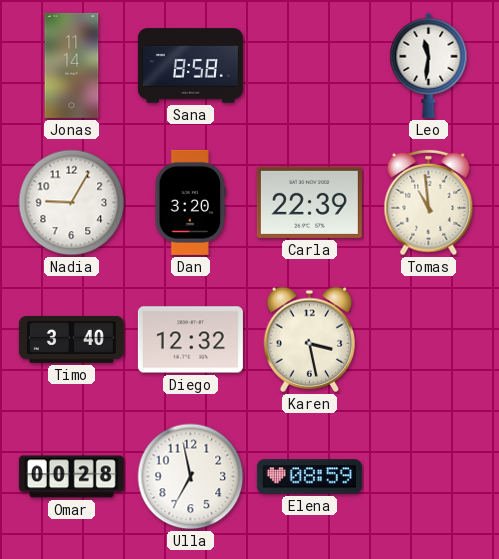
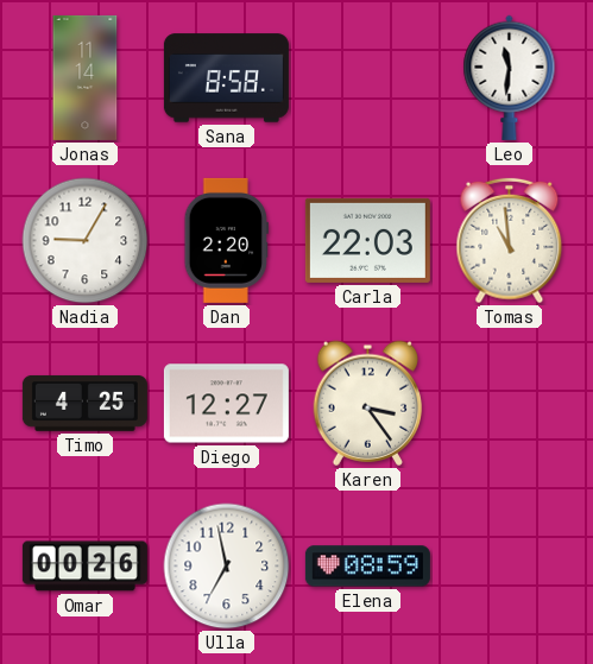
Dan: 3:20 -> 2:20 (226, 240)
Carla: 22:39 -> 22:03 (367, 240)
Timo: 3:40 -> 4:25 (84, 403)
Diego: 12:32 -> 12:27 (226, 404)
Karen: 3:28 -> 3:24 (368, 403)
Omar: 00:28 -> 00:26 (84, 567)
